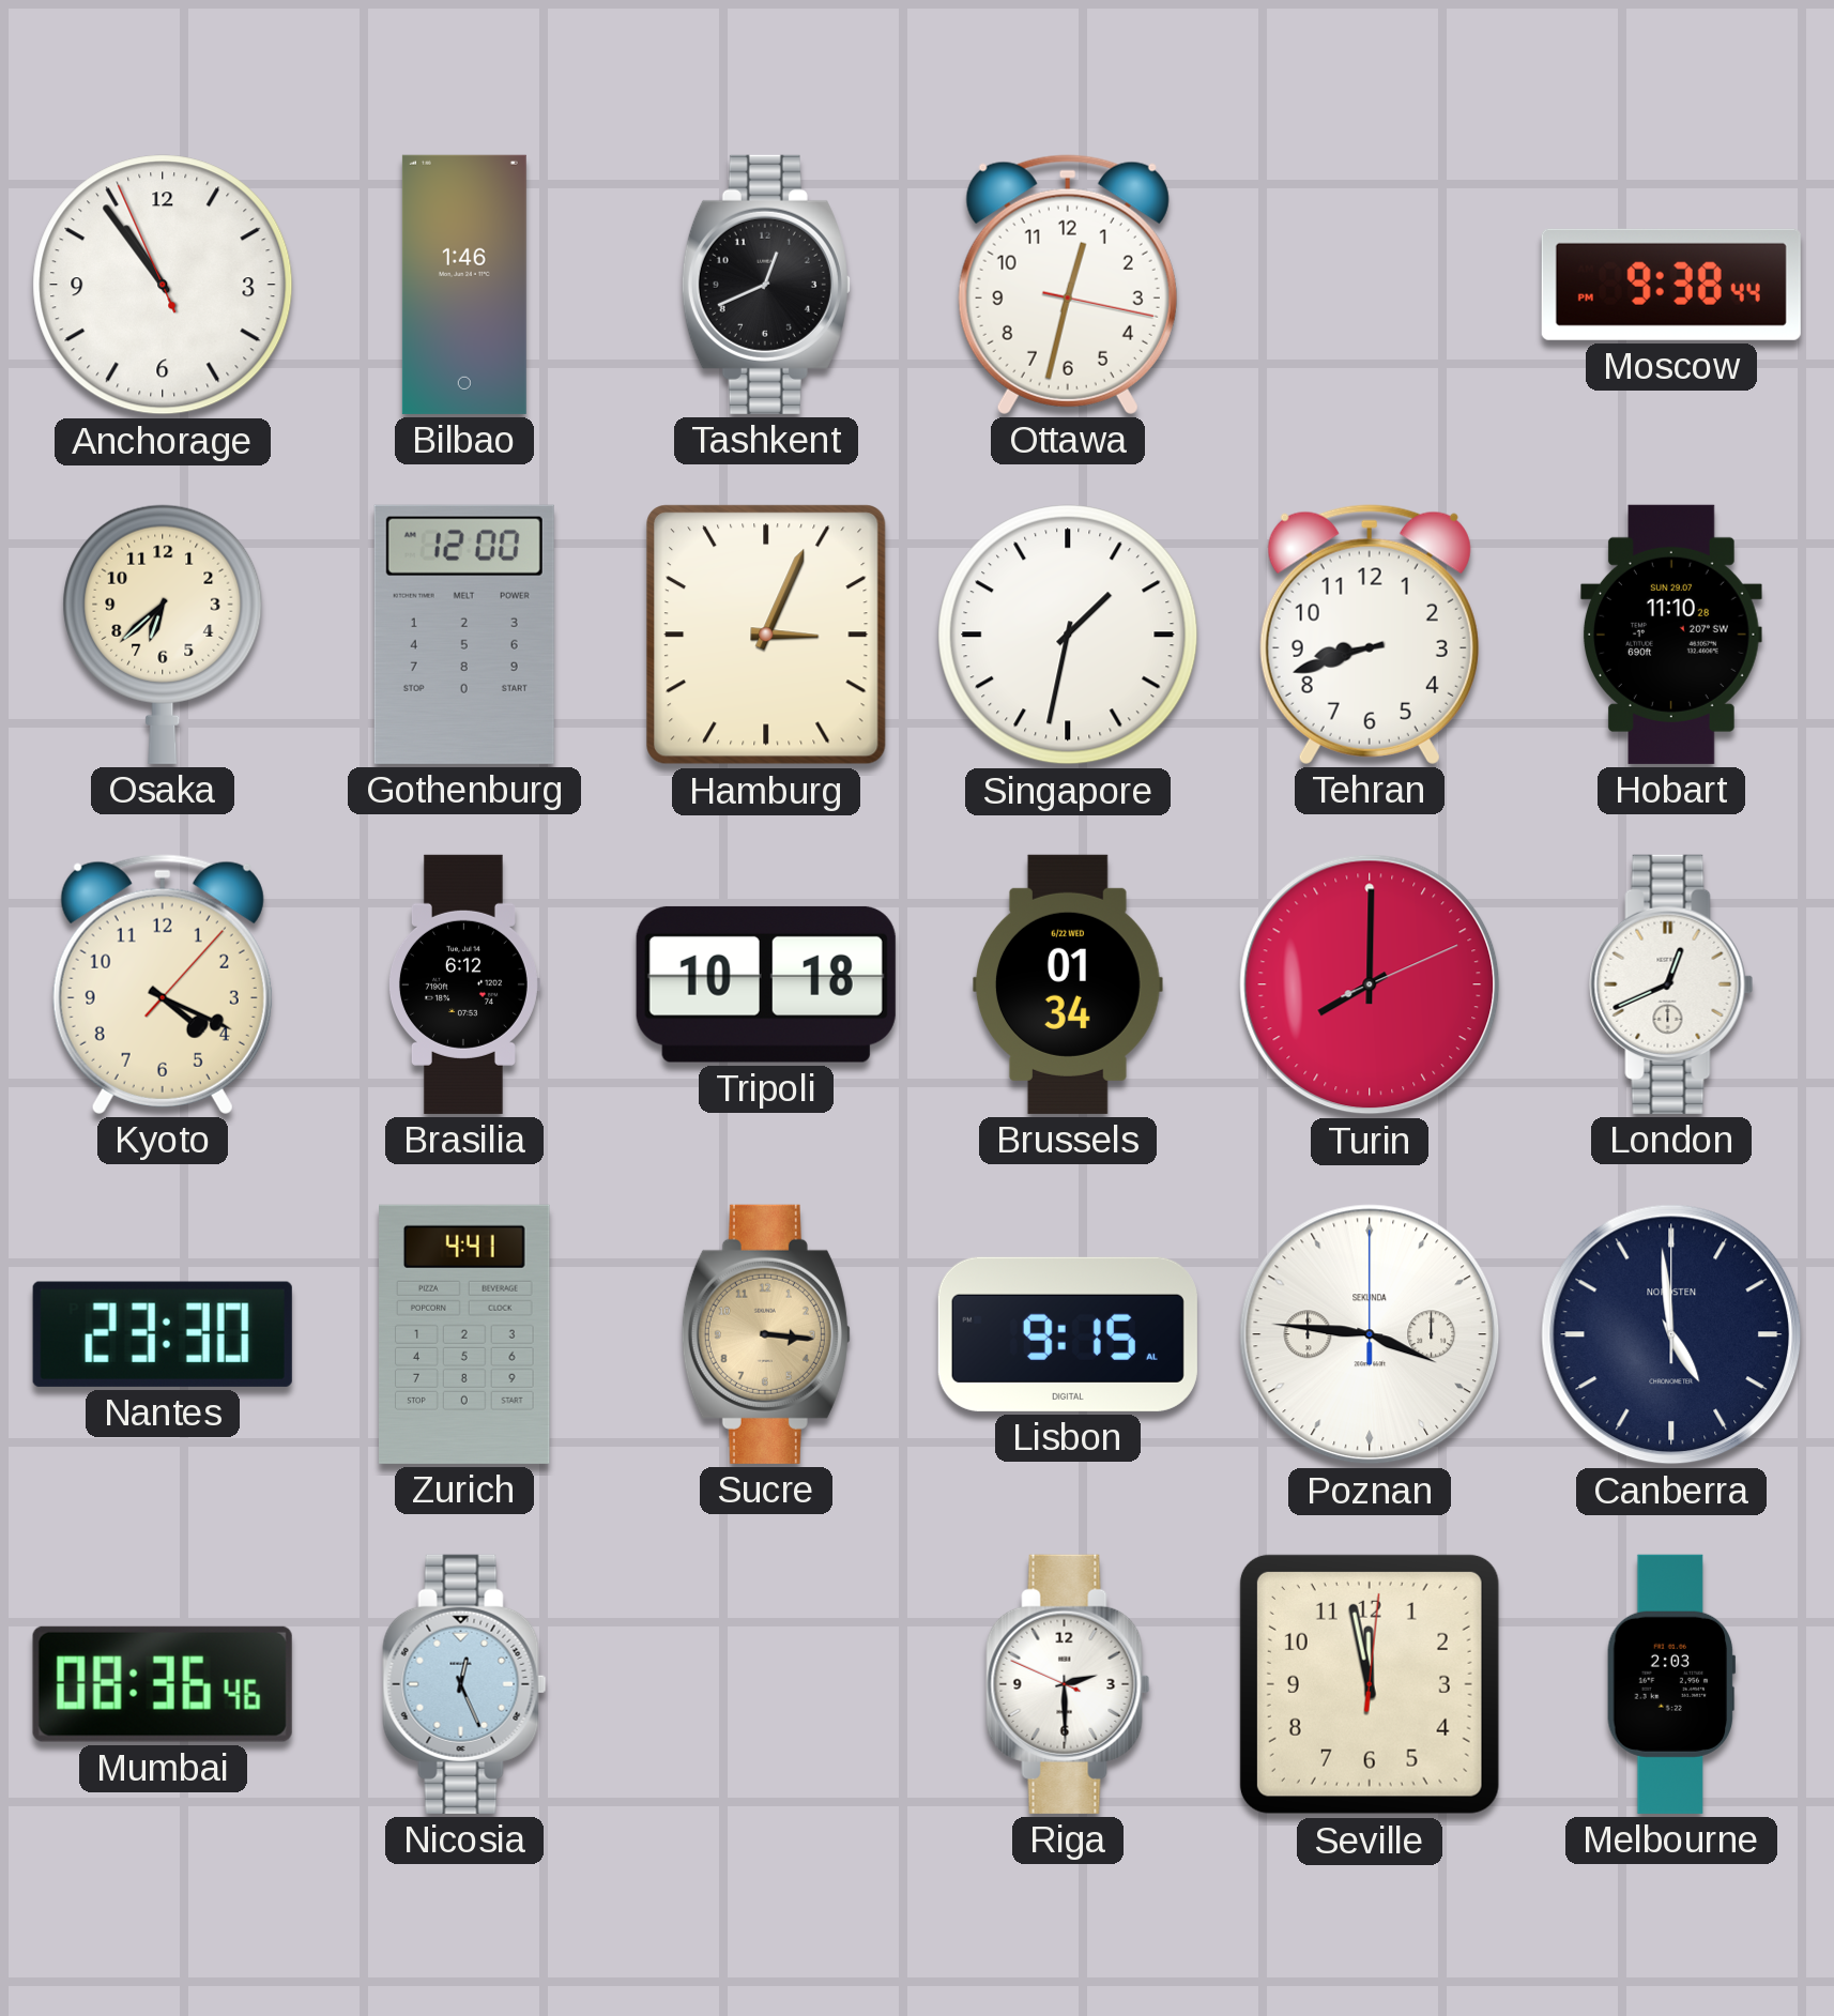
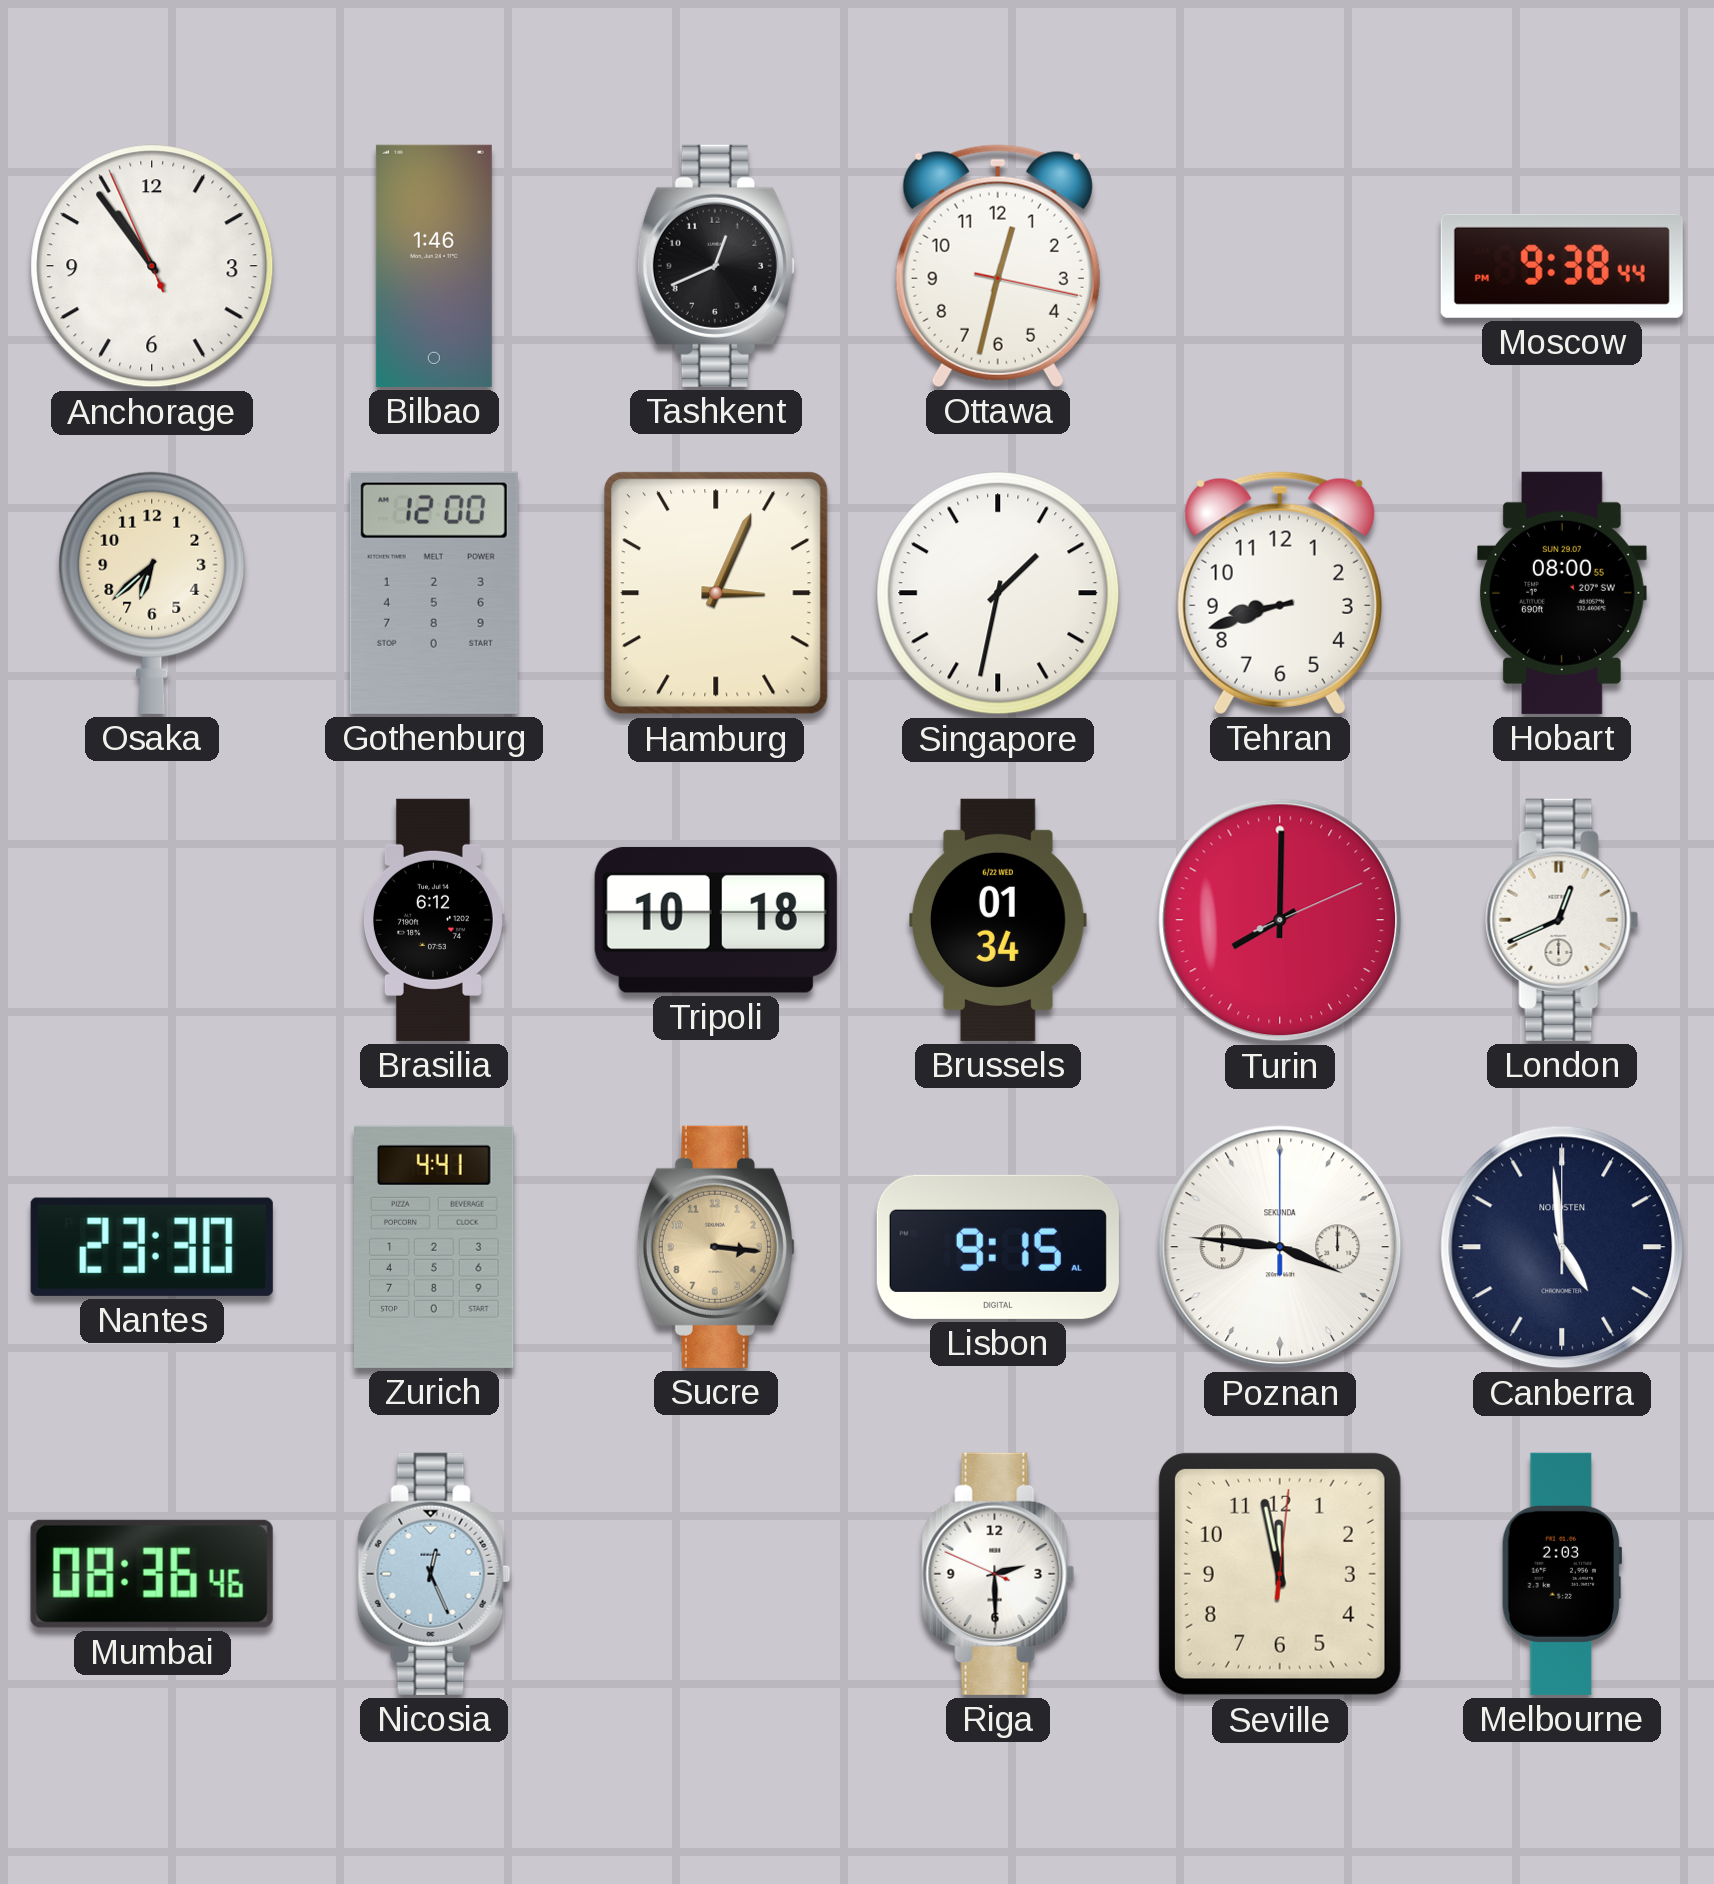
Hobart: 11:10 -> 08:00 (1563, 593)
Kyoto: 4:19 -> none (163, 984)
